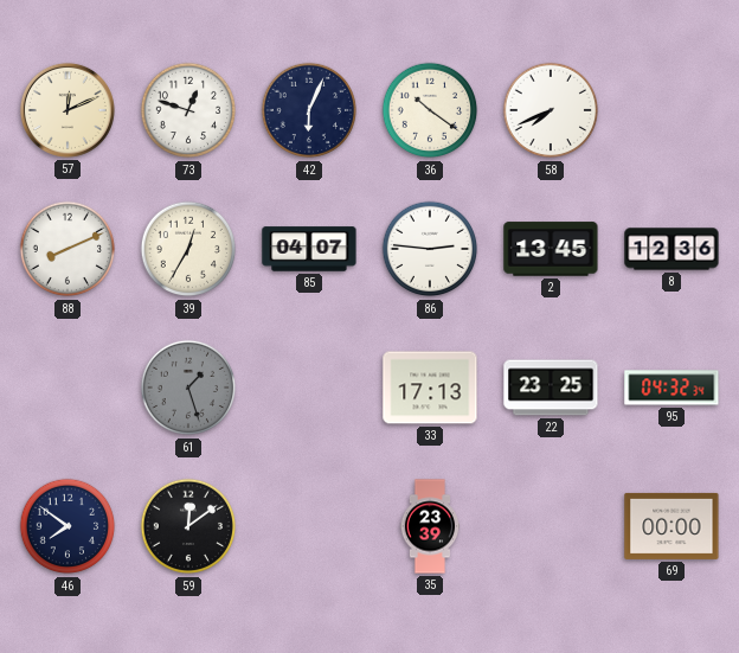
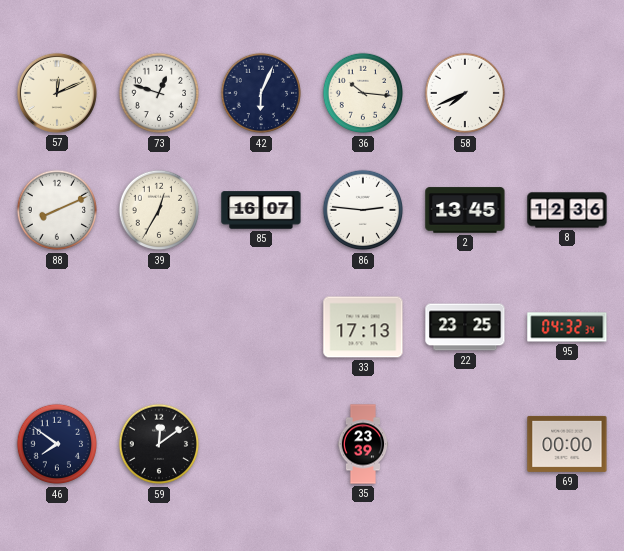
36: 10:21 -> 10:16 (363, 93)
85: 04:07 -> 16:07 (261, 210)
61: 1:27 -> none (188, 388)
